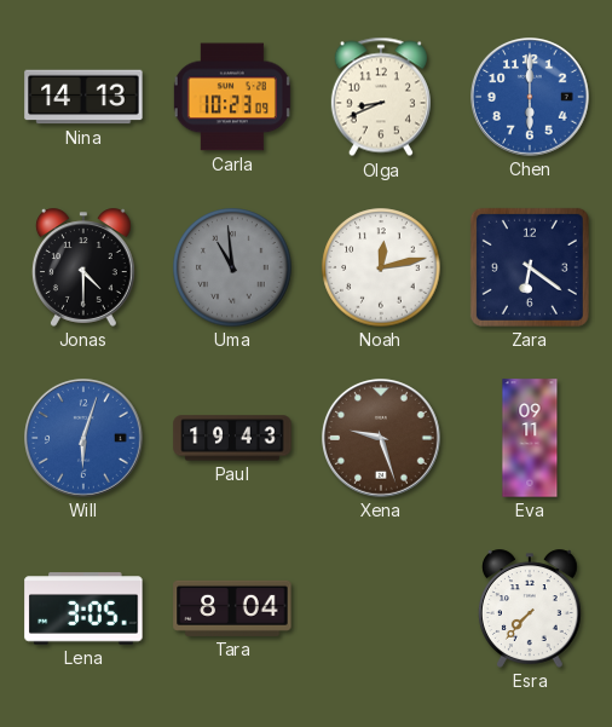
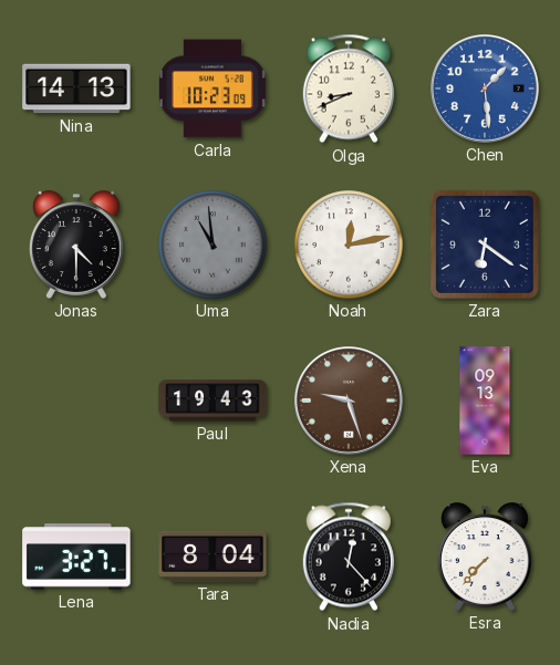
Chen: 6:00 -> 1:29 (486, 90)
Will: 6:03 -> none (85, 439)
Eva: 09:11 -> 09:13 (485, 401)
Lena: 3:05 -> 3:27 (76, 557)
Nadia: none -> 12:23 (349, 557)
